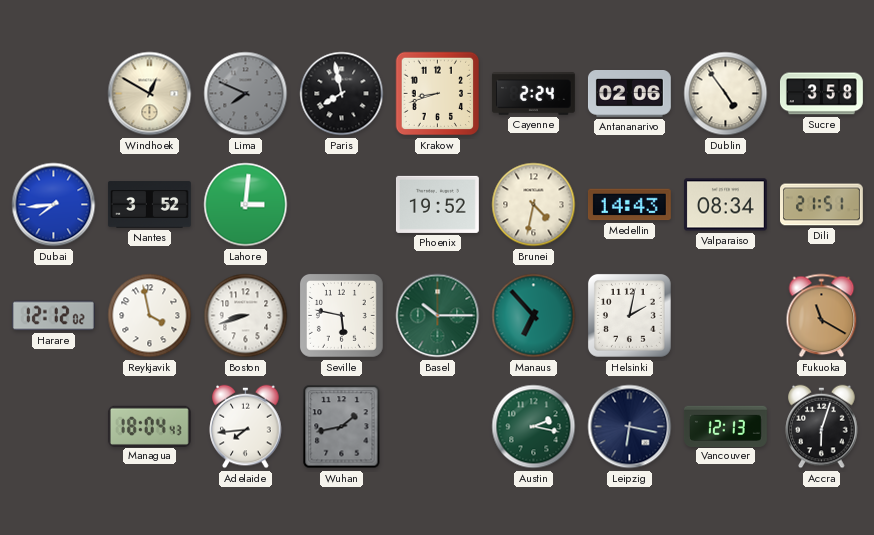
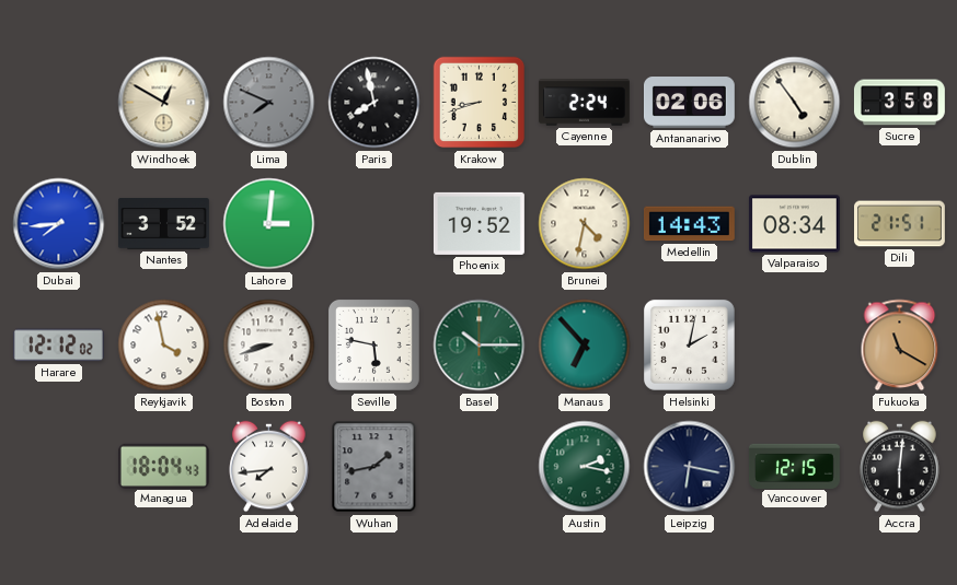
Vancouver: 12:13 -> 12:15 (794, 466)
Accra: 6:03 -> 6:01 (900, 467)
